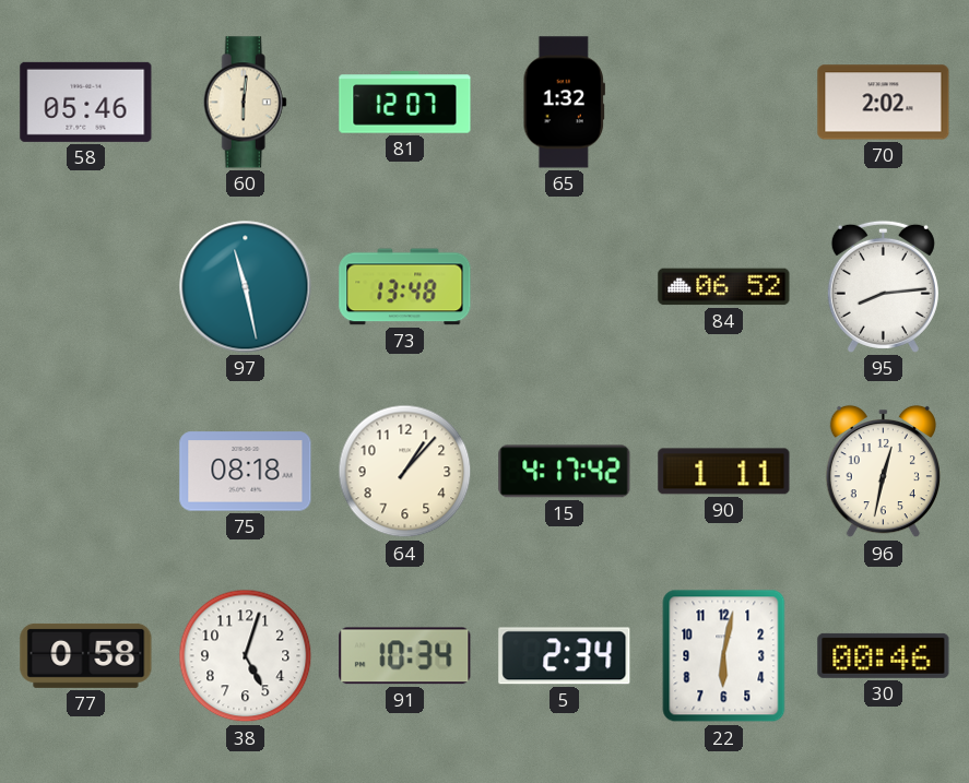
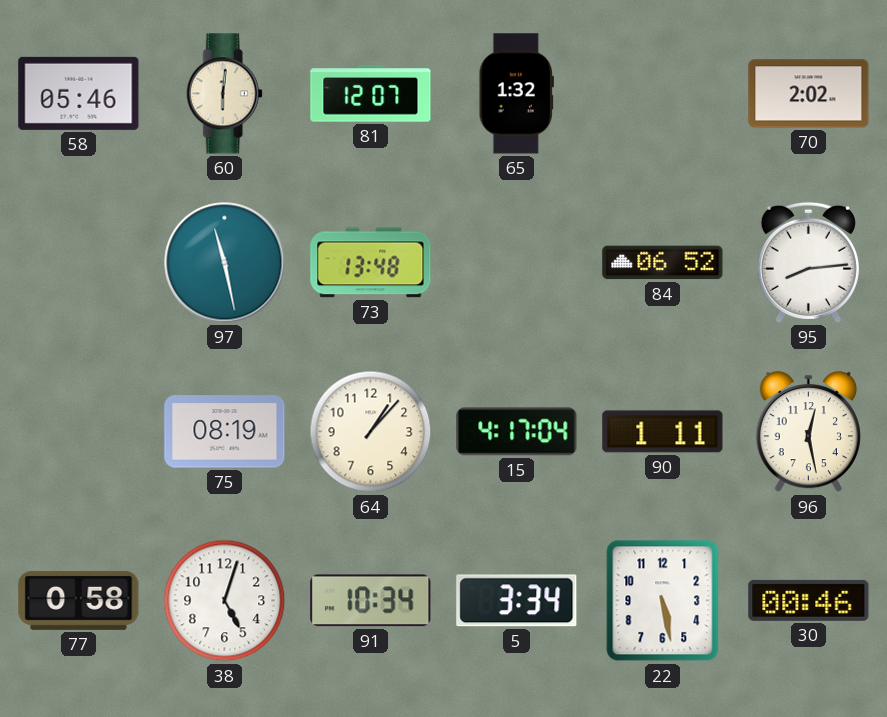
75: 08:18 -> 08:19 (225, 432)
15: 4:17:42 -> 4:17:04 (517, 432)
96: 12:32 -> 12:28 (808, 432)
5: 2:34 -> 3:34 (517, 601)
22: 6:02 -> 5:28 (663, 601)
